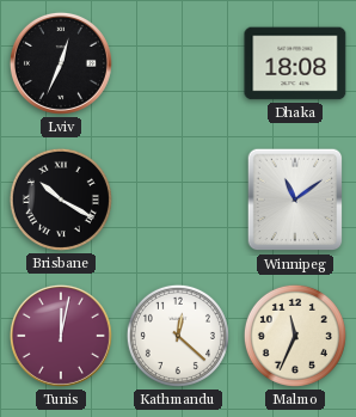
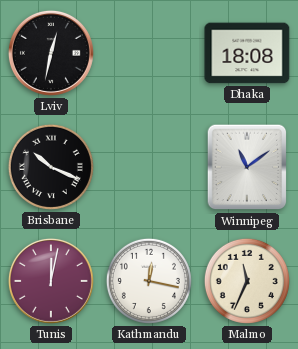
Lviv: 12:34 -> 12:32 (51, 53)
Brisbane: 10:20 -> 10:19 (51, 167)
Kathmandu: 12:22 -> 12:17 (149, 281)
